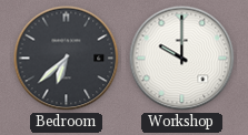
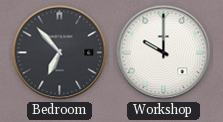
Bedroom: 6:38 -> 6:53 (60, 53)
